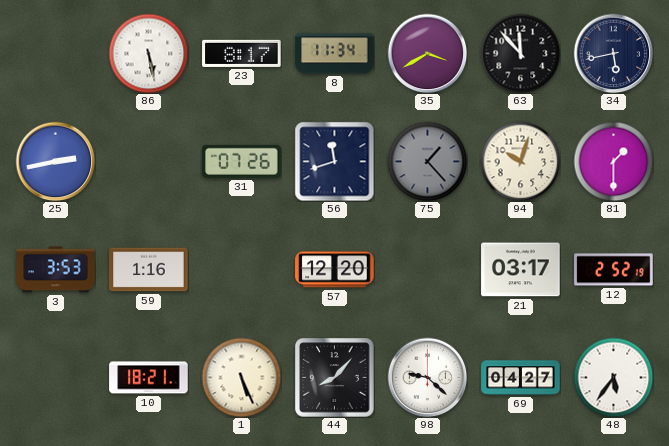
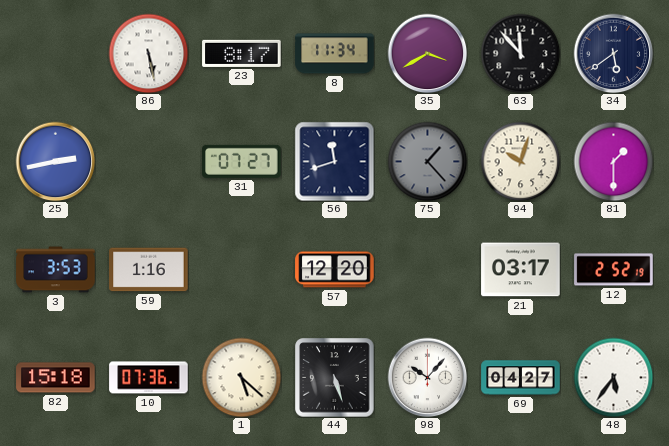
34: 5:43 -> 5:39 (613, 53)
31: 07:26 -> 07:27 (242, 161)
82: none -> 15:18 (56, 378)
10: 18:21 -> 07:36 (149, 378)
1: 5:26 -> 5:22 (241, 377)
44: 8:07 -> 5:27 (335, 378)
98: 9:22 -> 10:07 (427, 377)
